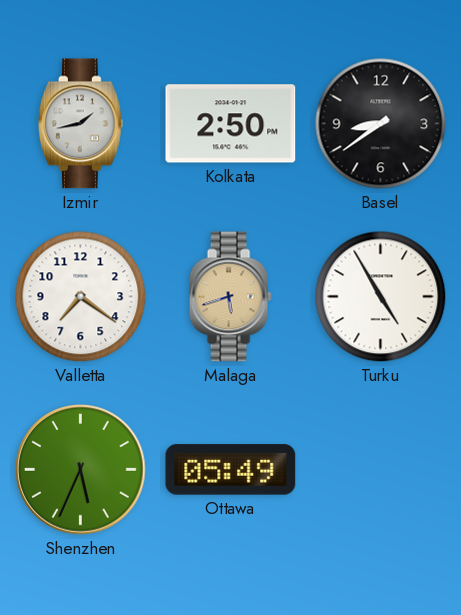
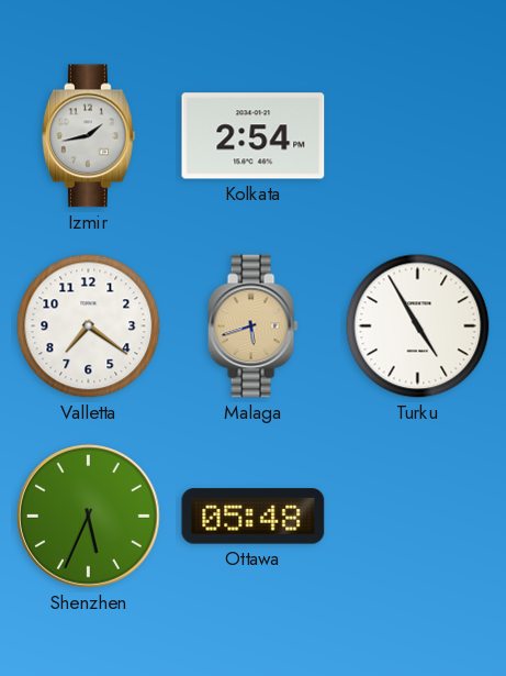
Kolkata: 2:50 -> 2:54 (254, 136)
Basel: 8:39 -> none (381, 124)
Ottawa: 05:49 -> 05:48 (254, 517)
